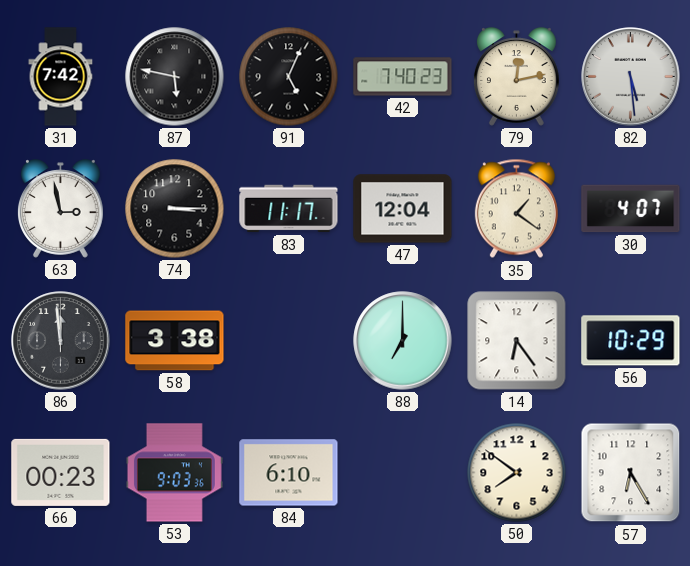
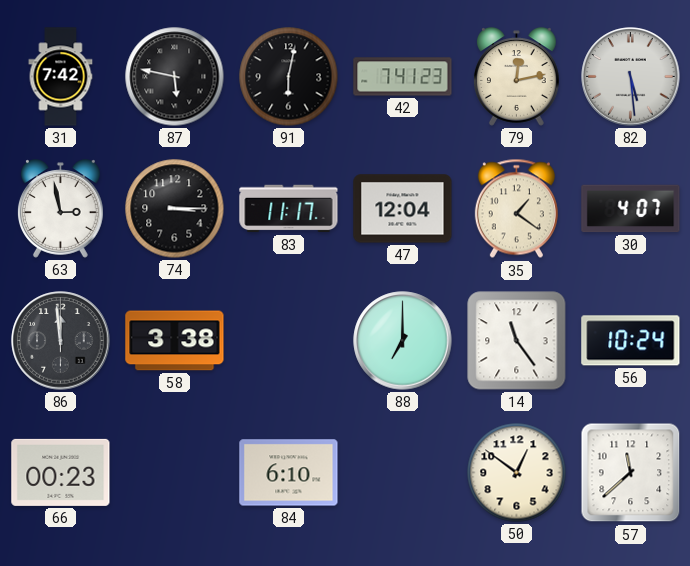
91: 5:04 -> 6:02 (289, 77)
42: 7:40 -> 7:41 (403, 77)
14: 6:24 -> 11:24 (517, 341)
56: 10:29 -> 10:24 (631, 341)
53: 9:03 -> none (174, 473)
50: 7:51 -> 12:51 (517, 473)
57: 6:25 -> 11:38 (631, 473)
